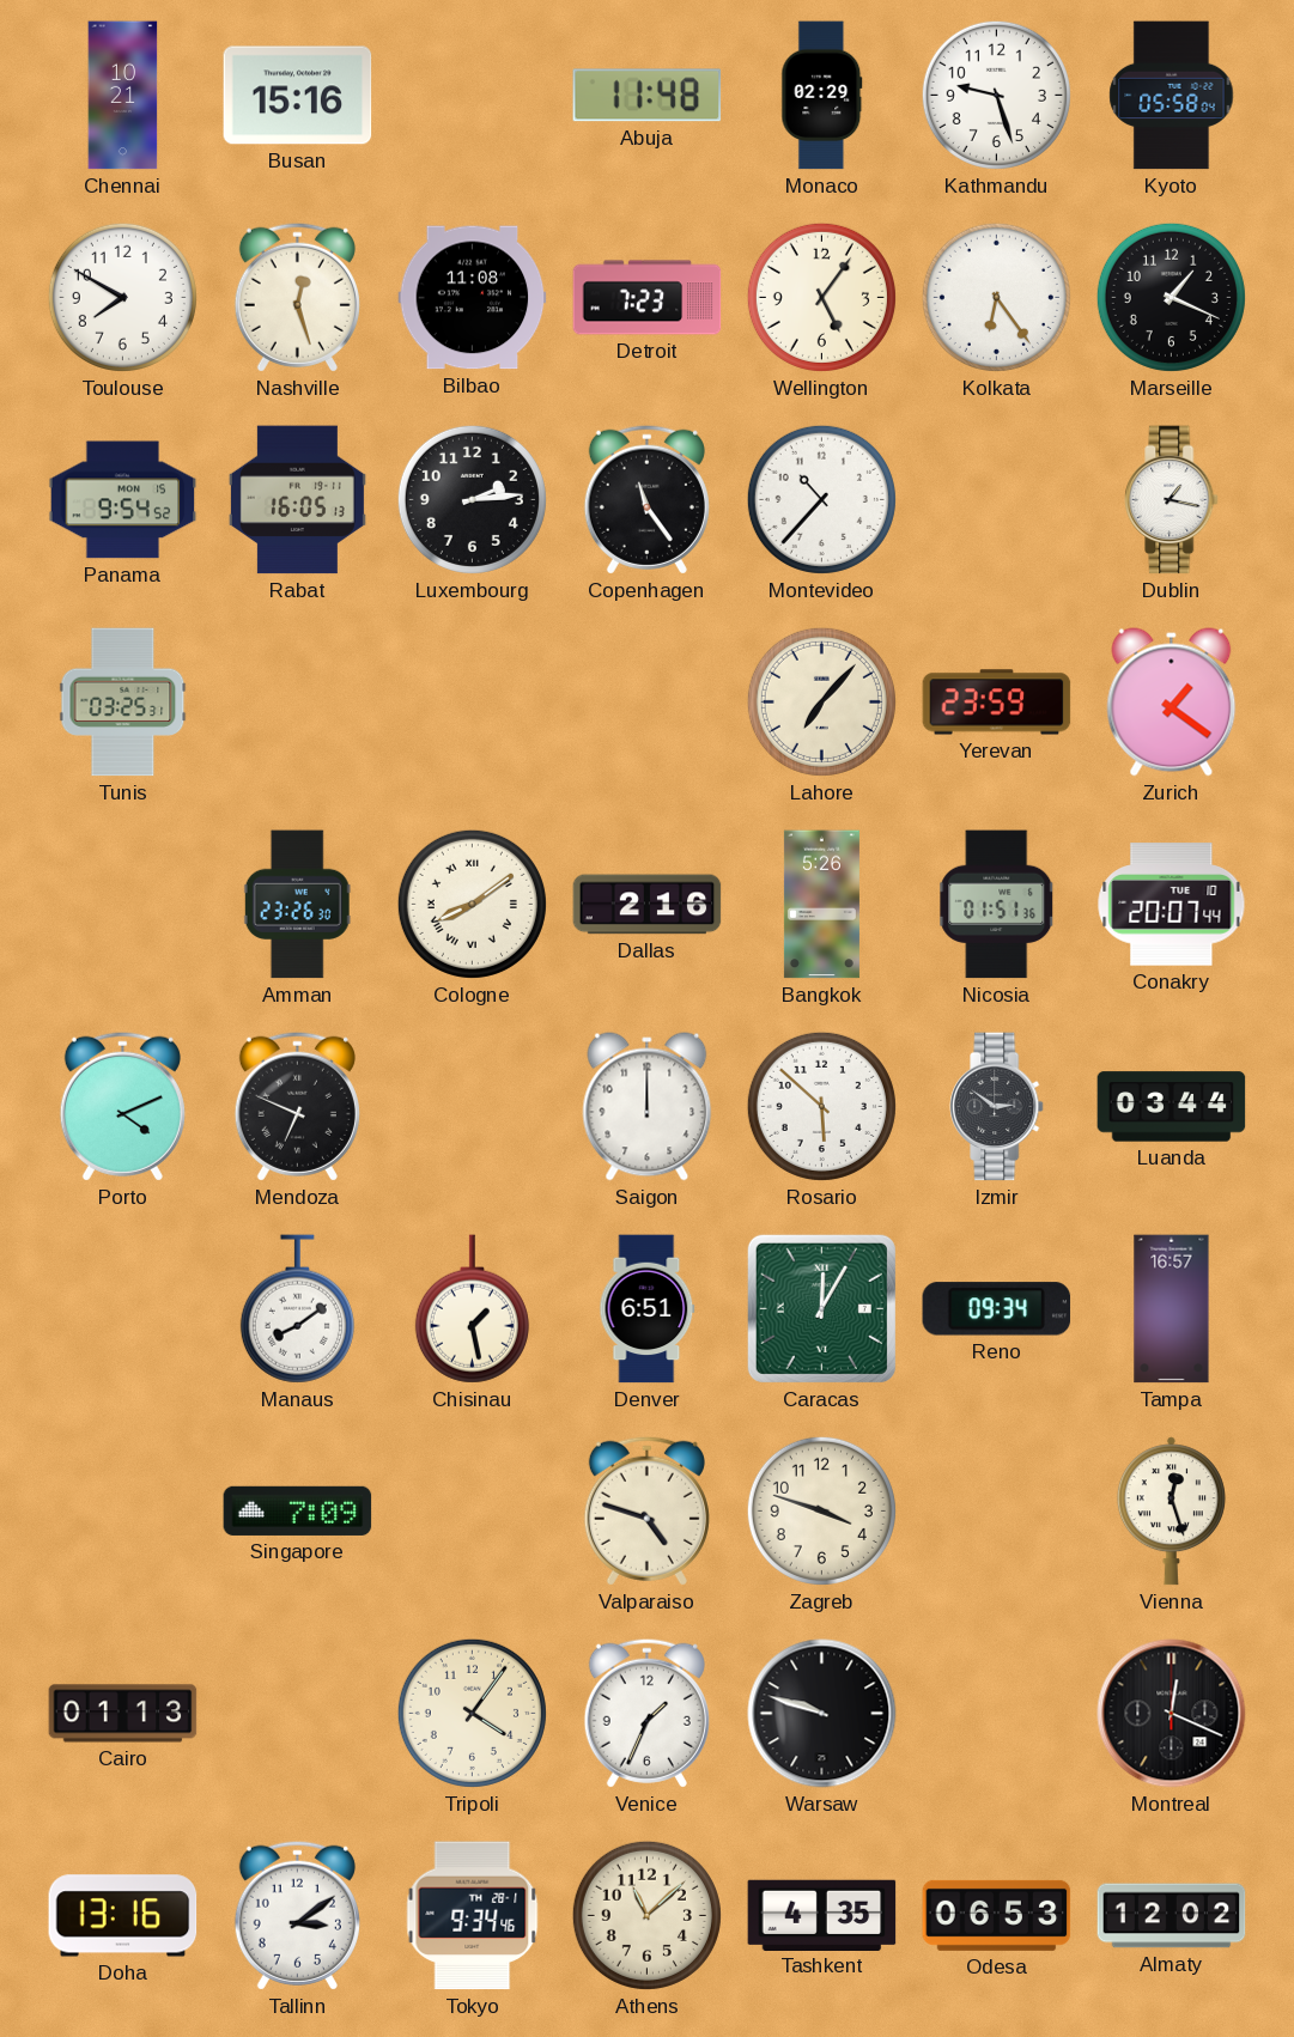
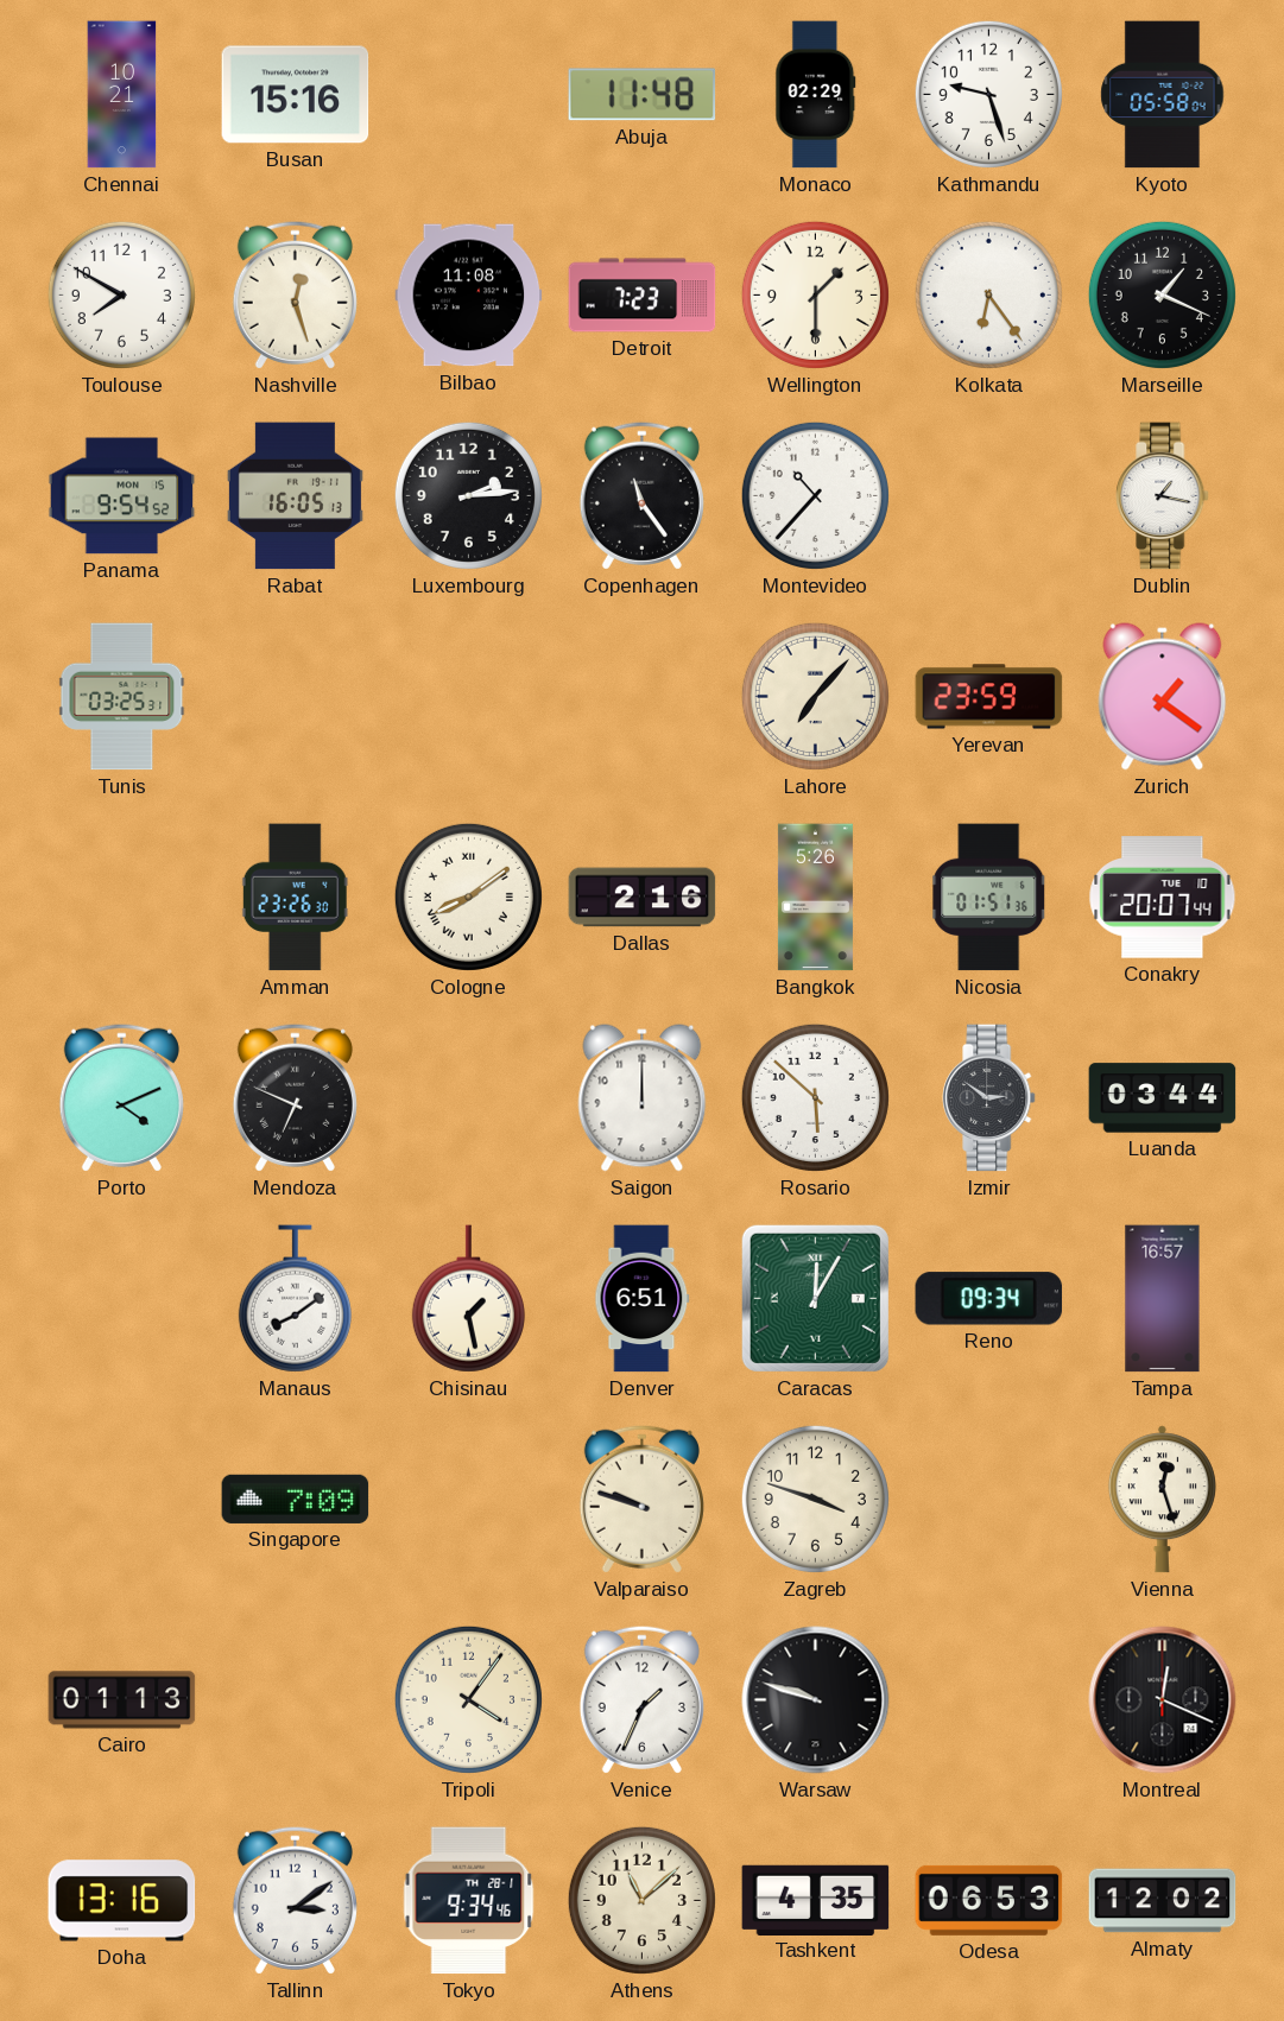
Wellington: 5:06 -> 1:30 (815, 294)
Valparaiso: 4:48 -> 9:48 (641, 1499)
